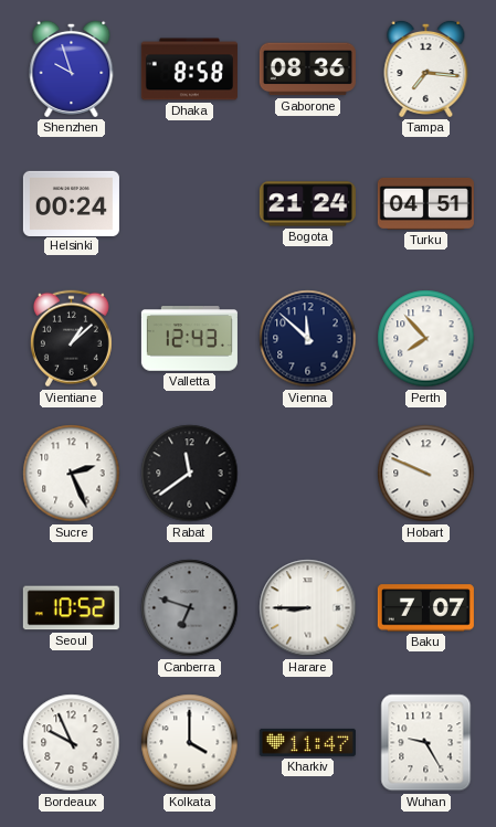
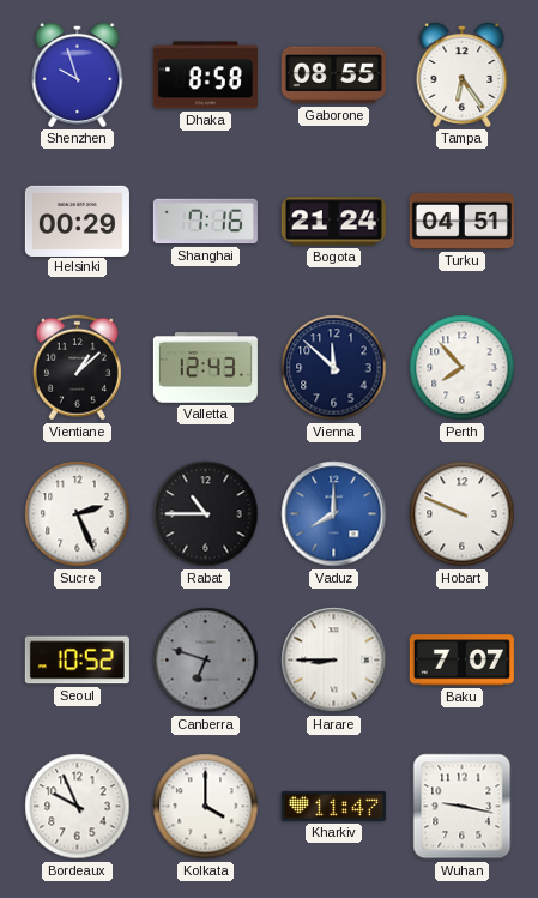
Gaborone: 08:36 -> 08:55 (333, 76)
Tampa: 7:16 -> 6:24 (463, 74)
Helsinki: 00:24 -> 00:29 (77, 221)
Shanghai: none -> 7:16 (205, 222)
Rabat: 11:39 -> 10:45 (206, 514)
Vaduz: none -> 8:00 (334, 514)
Wuhan: 9:25 -> 9:17 (463, 807)
